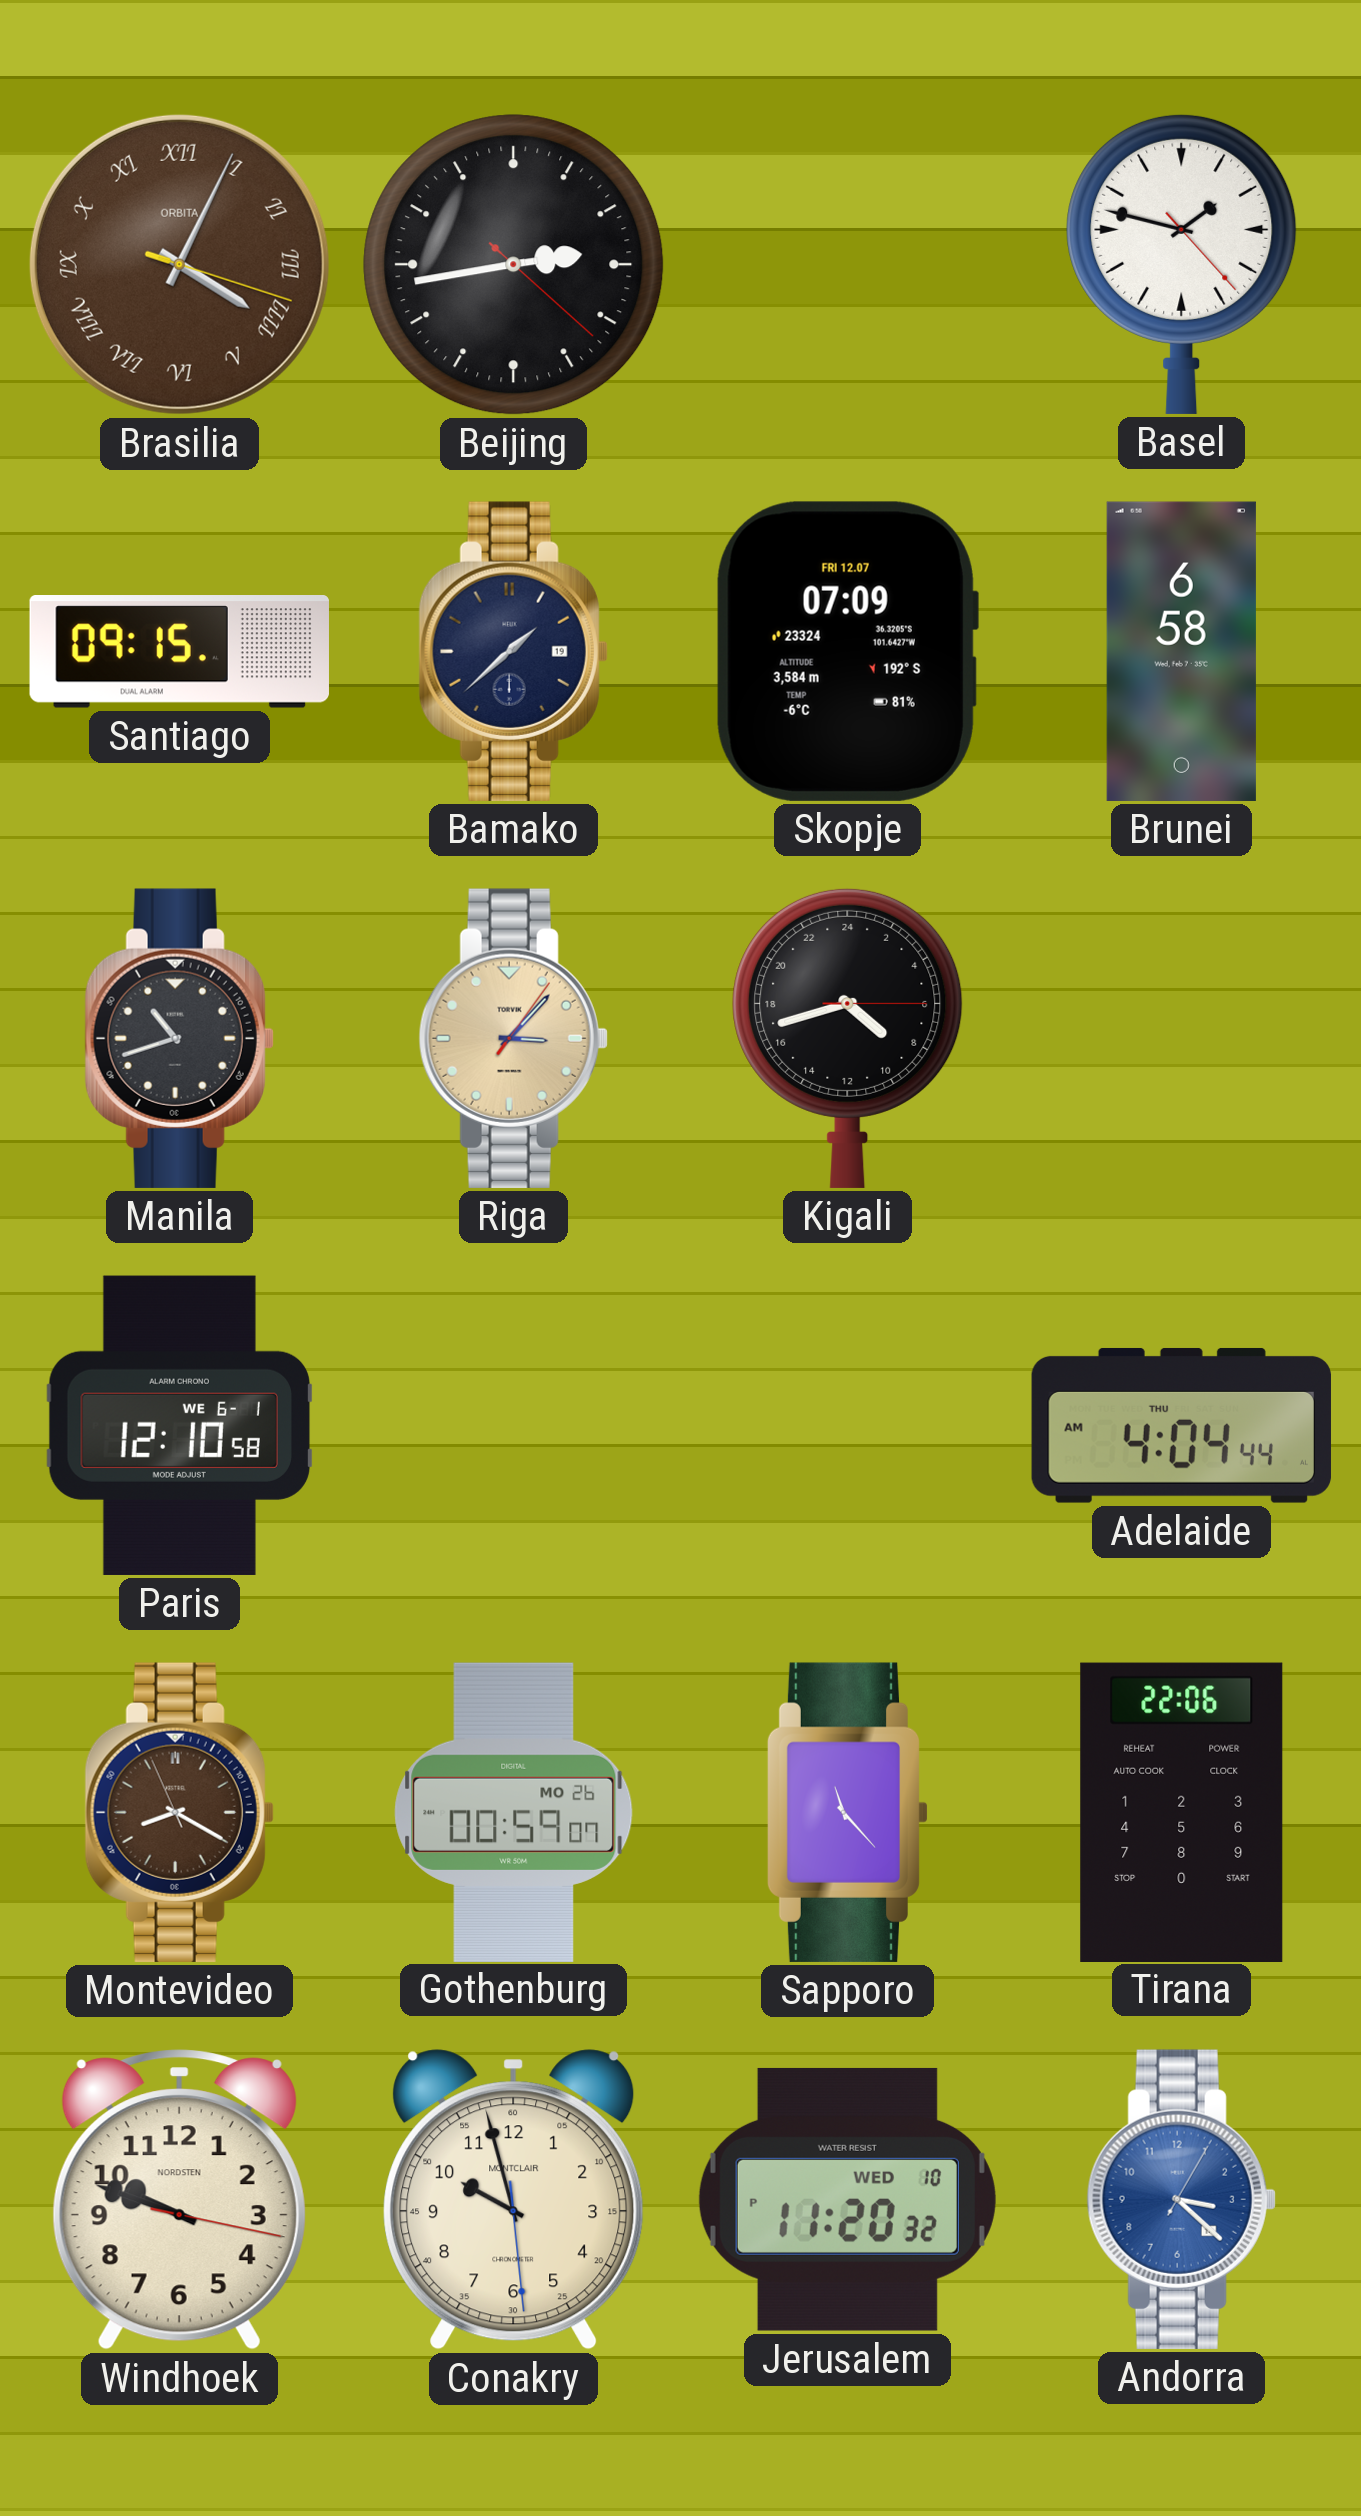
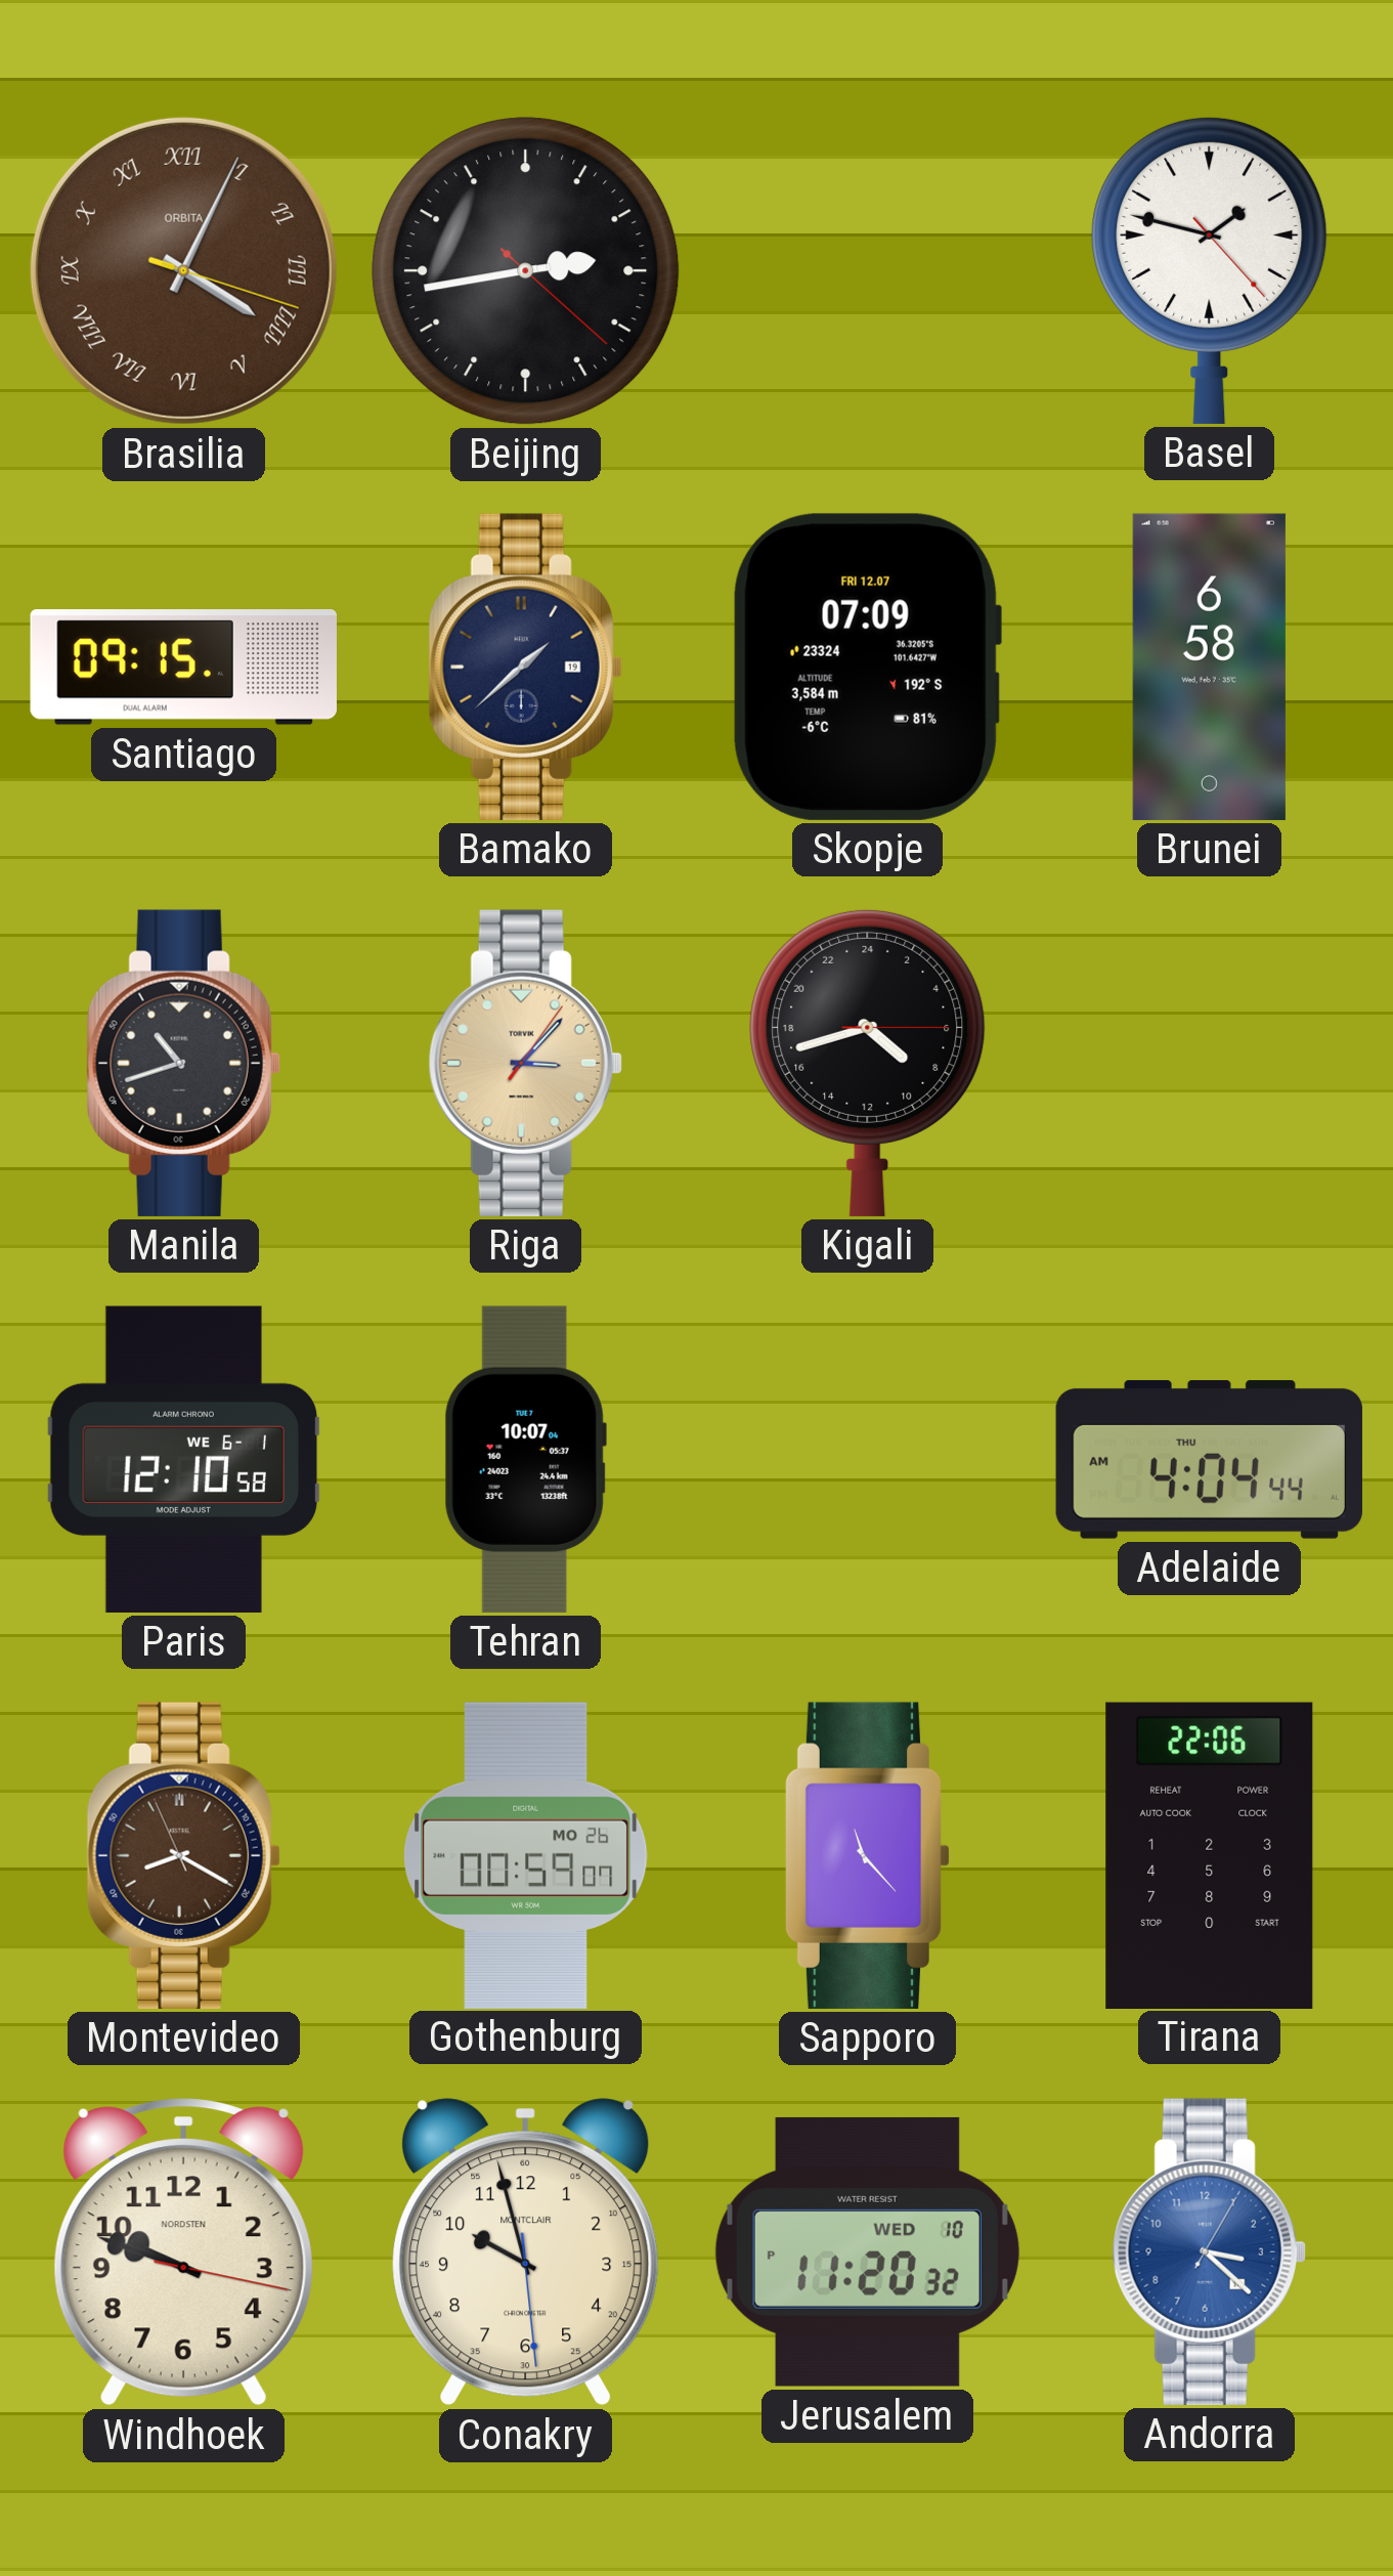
Tehran: none -> 10:07 (525, 1459)
